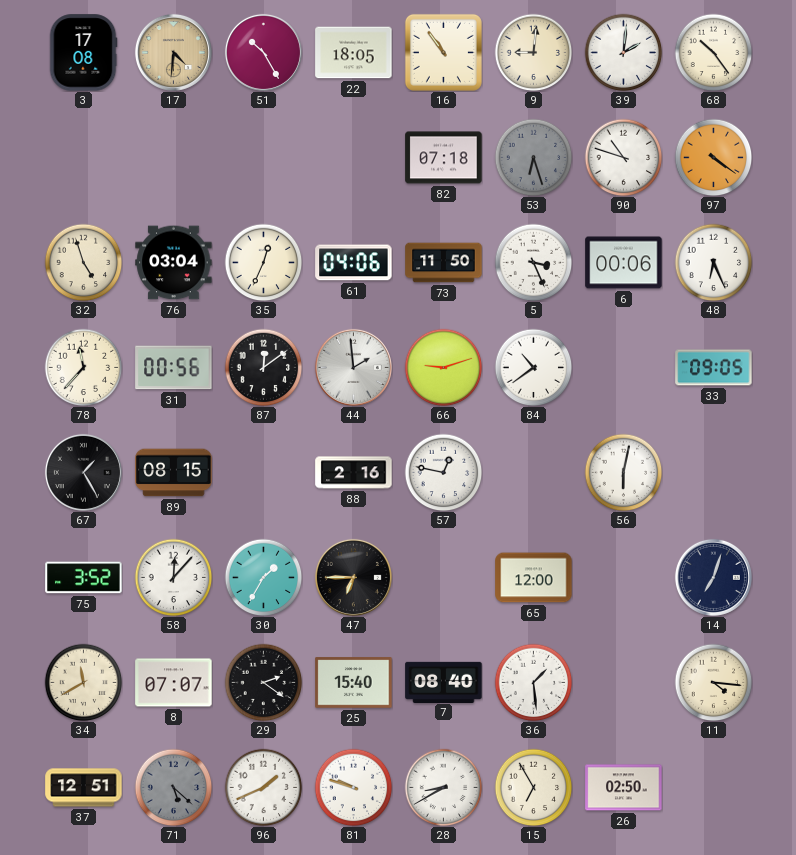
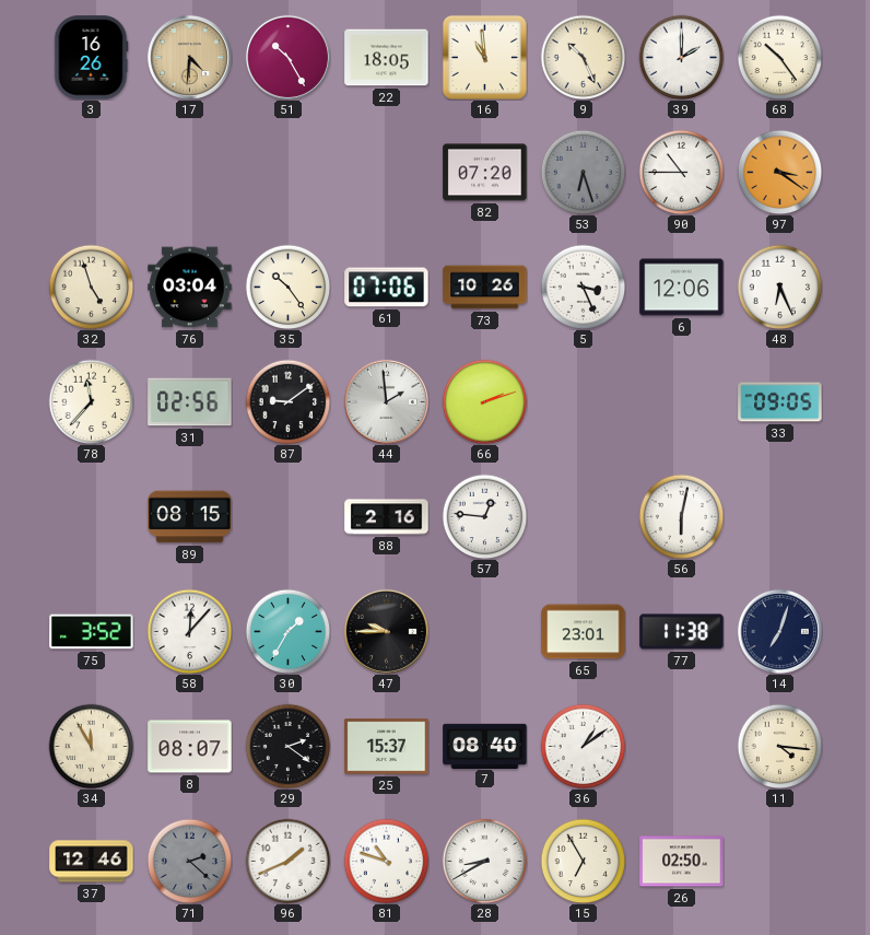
3: 17:08 -> 16:26 (91, 58)
16: 10:54 -> 10:59 (484, 57)
9: 9:01 -> 10:26 (583, 57)
39: 2:01 -> 2:00 (681, 57)
82: 07:18 -> 07:20 (485, 173)
90: 10:48 -> 10:45 (681, 172)
97: 4:21 -> 3:21 (779, 172)
35: 12:34 -> 10:24 (287, 287)
61: 04:06 -> 07:06 (387, 288)
73: 11:50 -> 10:26 (485, 288)
6: 00:06 -> 12:06 (682, 288)
31: 00:56 -> 02:56 (190, 402)
87: 12:09 -> 9:09 (287, 401)
66: 9:12 -> 2:12 (484, 401)
84: 10:39 -> none (533, 367)
67: 1:25 -> none (83, 472)
57: 12:47 -> 12:46 (484, 516)
47: 6:45 -> 9:45 (386, 631)
65: 12:00 -> 23:01 (584, 632)
77: none -> 11:38 (682, 632)
34: 11:40 -> 11:55 (91, 746)
8: 07:07 -> 08:07 (190, 747)
25: 15:40 -> 15:37 (387, 747)
36: 1:29 -> 1:09 (583, 746)
37: 12:51 -> 12:46 (92, 862)
71: 5:22 -> 2:22 (189, 861)
81: 9:48 -> 10:48 (386, 861)
